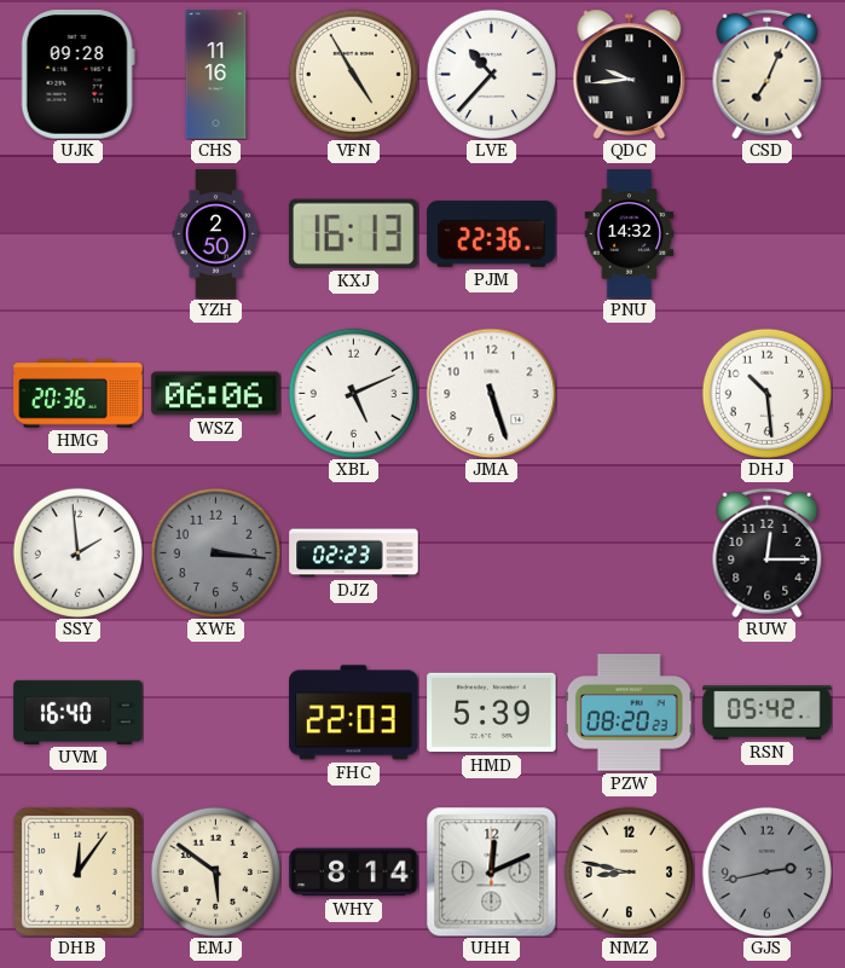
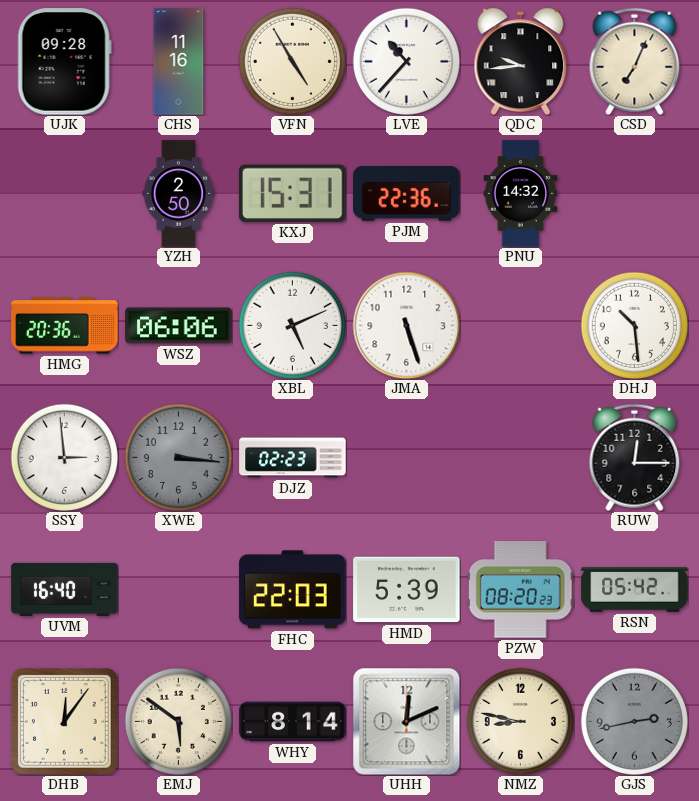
KXJ: 16:13 -> 15:31 (293, 193)
SSY: 1:59 -> 2:59 (64, 457)
